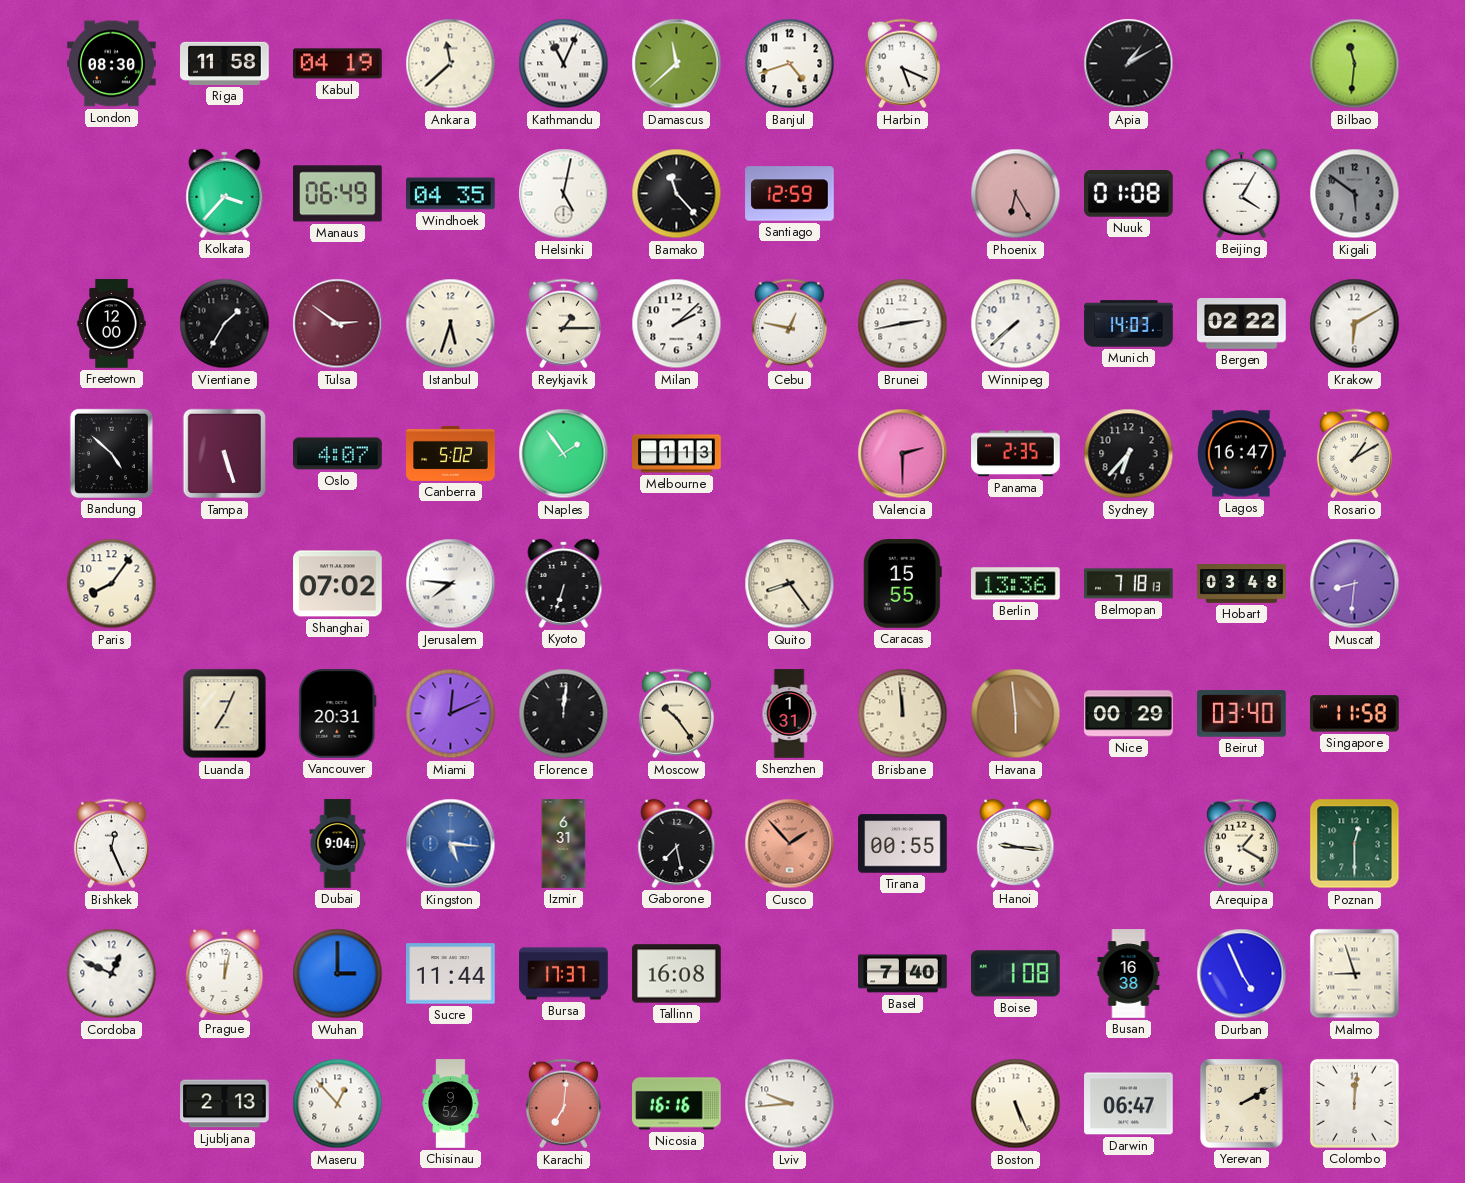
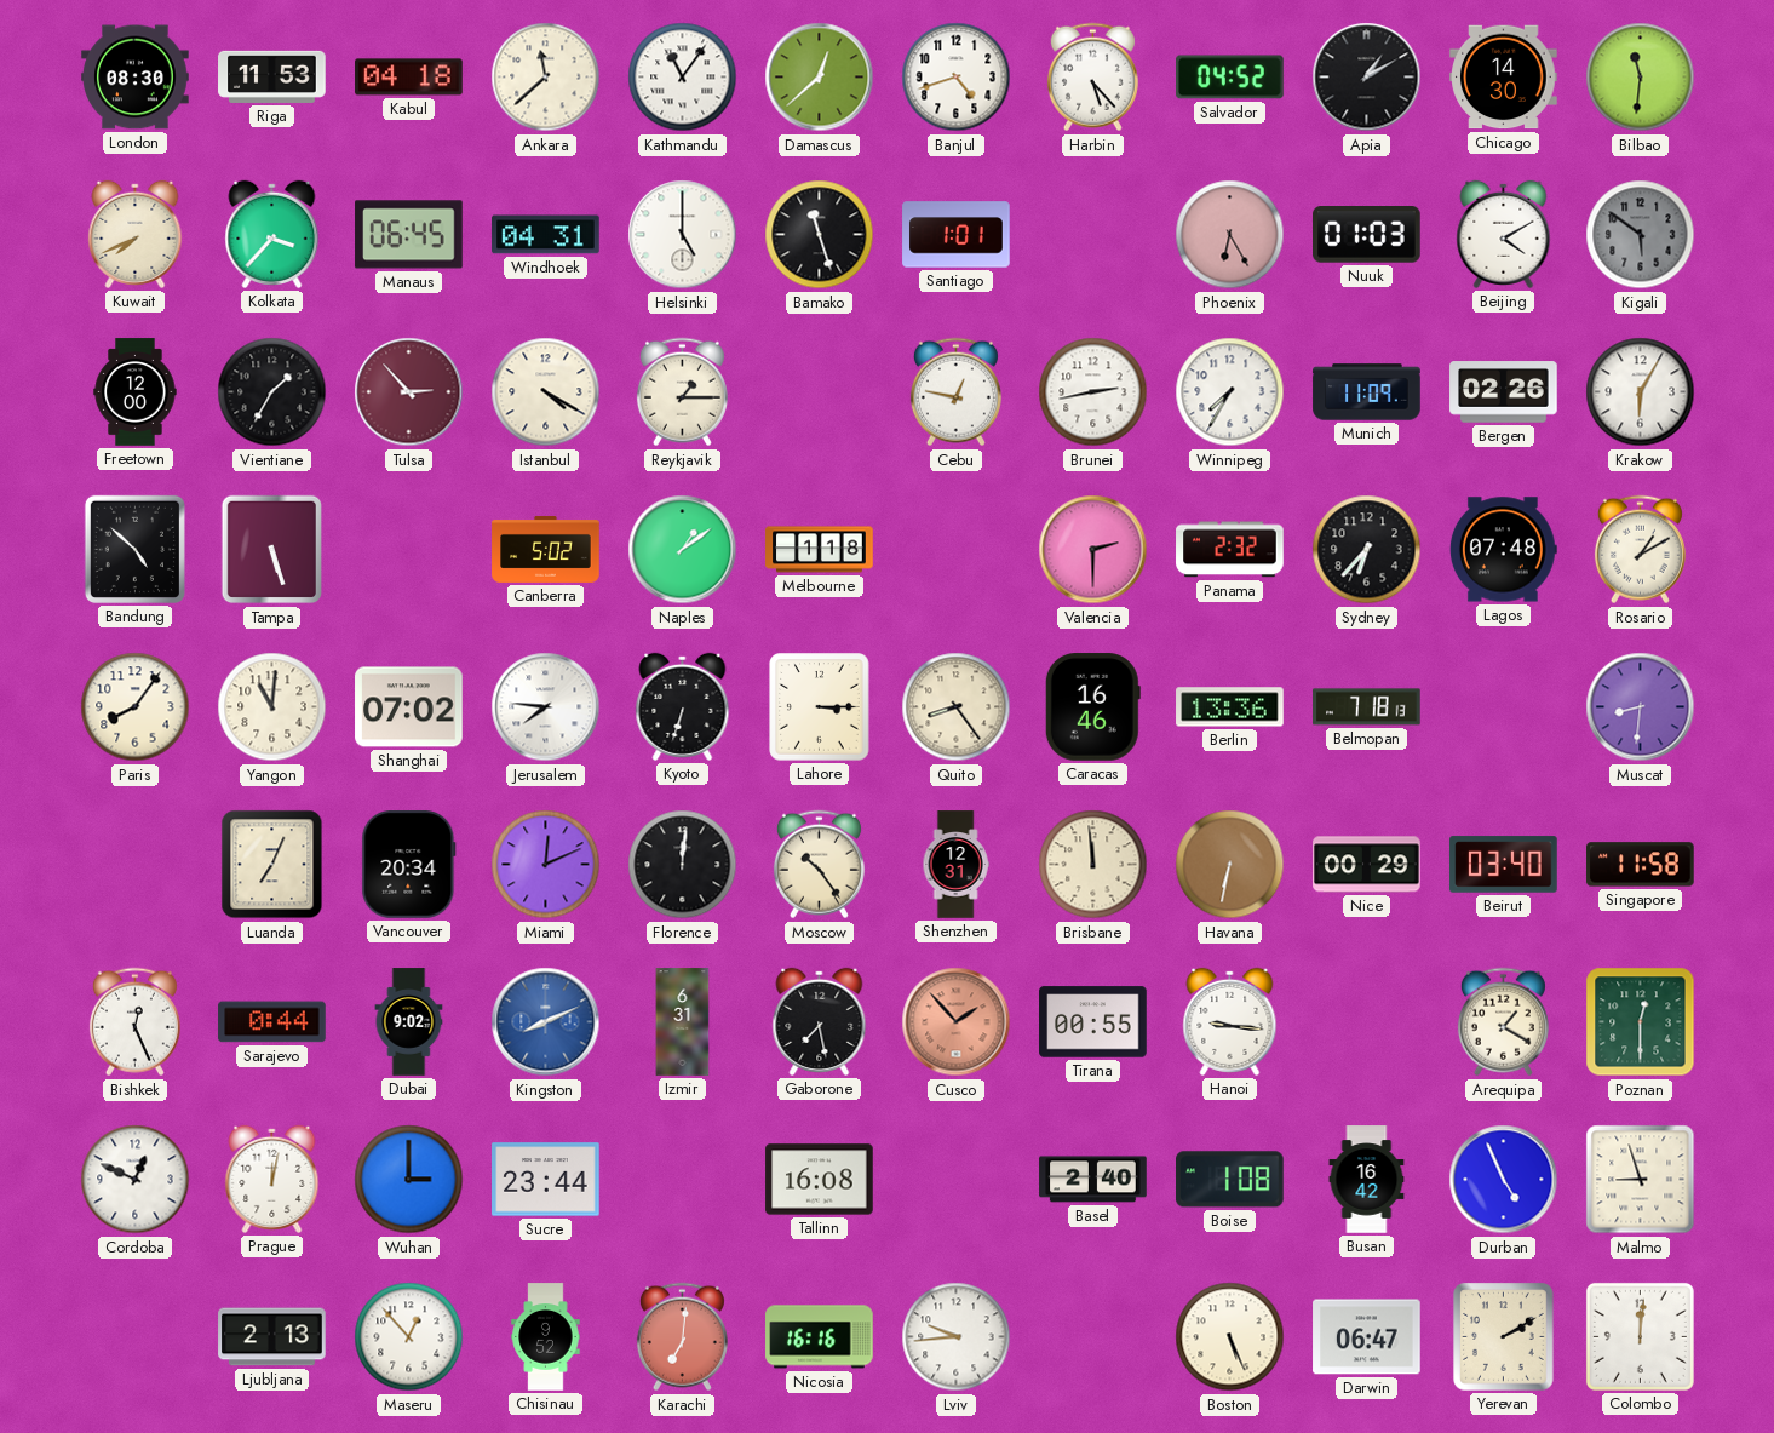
Riga: 11:58 -> 11:53 (272, 76)
Kabul: 04:19 -> 04:18 (409, 78)
Kathmandu: 11:04 -> 11:06 (683, 78)
Damascus: 11:38 -> 12:38 (820, 78)
Harbin: 5:19 -> 5:23 (1092, 78)
Salvador: none -> 04:52 (1230, 78)
Chicago: none -> 14:30 (1504, 78)
Kuwait: none -> 7:41 (136, 234)
Manaus: 06:49 -> 06:45 (409, 235)
Windhoek: 04:35 -> 04:31 (546, 235)
Helsinki: 5:02 -> 5:00 (683, 235)
Bamako: 11:23 -> 11:27 (820, 235)
Santiago: 12:59 -> 1:01 (957, 235)
Nuuk: 01:08 -> 01:03 (1367, 235)
Beijing: 4:05 -> 4:10 (1504, 234)
Tulsa: 2:51 -> 2:53 (409, 392)
Istanbul: 5:33 -> 4:20 (546, 392)
Milan: 2:08 -> none (677, 324)
Winnipeg: 7:38 -> 7:35 (1230, 392)
Munich: 14:03 -> 11:09 (1367, 392)
Bergen: 02:22 -> 02:26 (1504, 392)
Krakow: 6:10 -> 6:05 (1641, 392)
Oslo: 4:07 -> none (338, 454)
Naples: 1:54 -> 1:09 (683, 550)
Melbourne: 1:13 -> 1:18 (820, 550)
Panama: 2:35 -> 2:32 (1230, 550)
Lagos: 16:47 -> 07:48 (1503, 550)
Yangon: none -> 11:01 (272, 707)
Lahore: none -> 3:15 (820, 707)
Caracas: 15:55 -> 16:46 (1092, 707)
Hobart: 03:48 -> none (1242, 584)
Vancouver: 20:31 -> 20:34 (409, 865)
Shenzhen: 1:31 -> 12:31 (955, 865)
Havana: 5:59 -> 6:32 (1230, 865)
Sarajevo: none -> 0:44 (272, 1022)
Dubai: 9:04 -> 9:02 (409, 1022)
Kingston: 5:16 -> 8:11 (546, 1022)
Sucre: 11:44 -> 23:44 (546, 1180)
Bursa: 17:37 -> none (564, 974)
Basel: 7:40 -> 2:40 (1093, 1180)
Busan: 16:38 -> 16:42 (1367, 1180)
